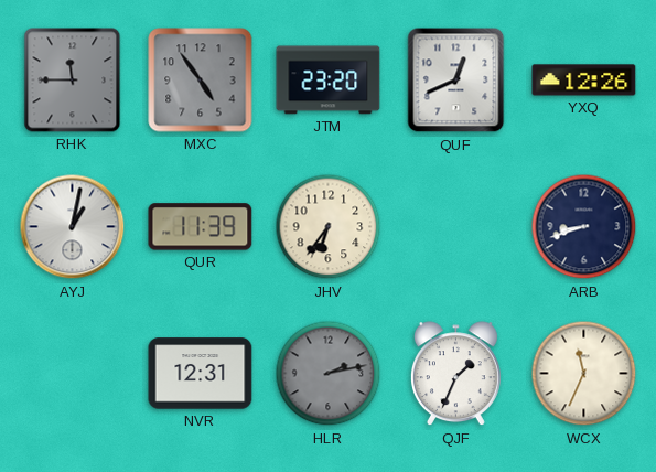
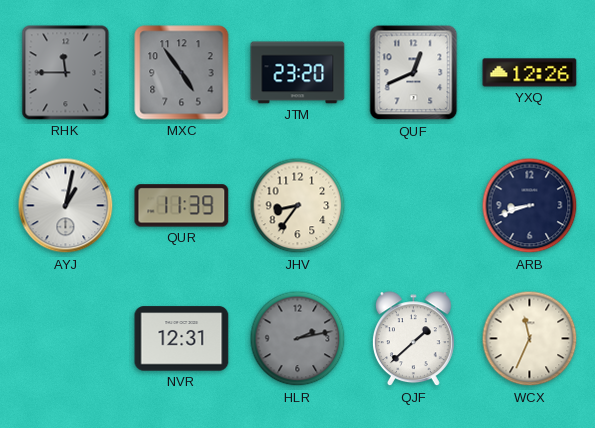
JHV: 6:36 -> 8:36 (298, 206)
QJF: 1:34 -> 1:38 (413, 339)
